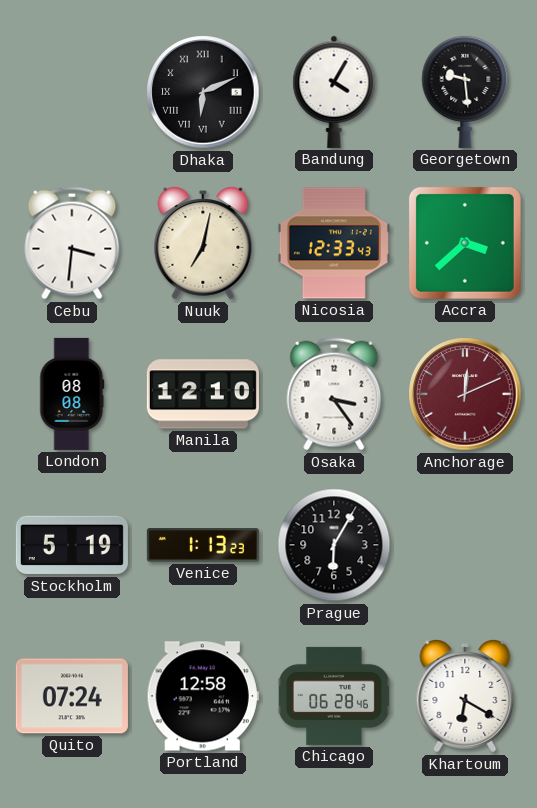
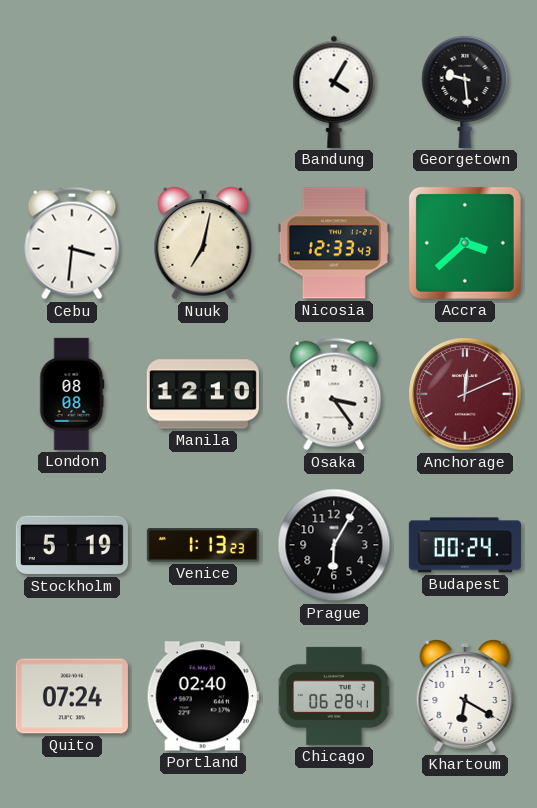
Dhaka: 6:11 -> none (203, 92)
Budapest: none -> 00:24 (465, 545)
Portland: 12:58 -> 02:40 (203, 696)
Chicago: 06:28:46 -> 06:28:41 (334, 696)
